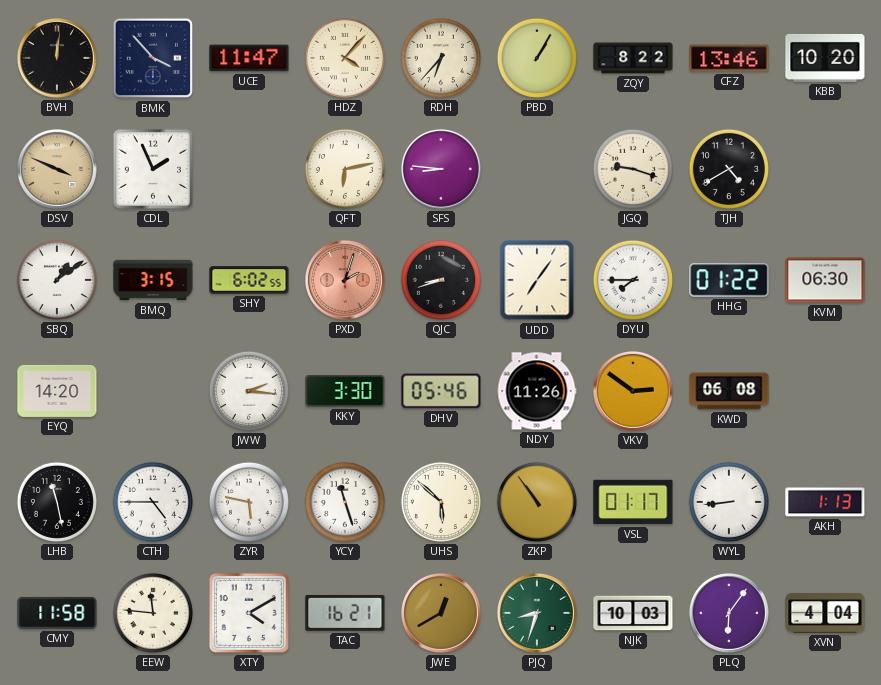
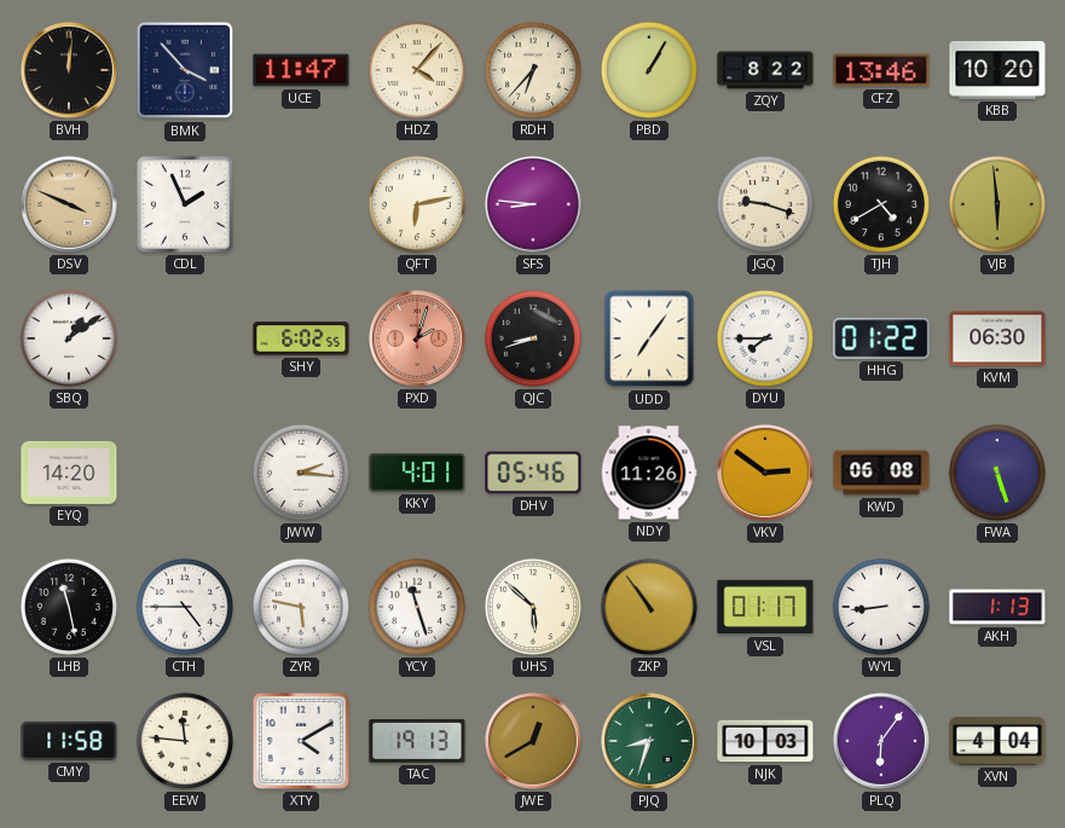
VJB: none -> 5:59 (997, 204)
BMQ: 3:15 -> none (153, 280)
KKY: 3:30 -> 4:01 (417, 473)
FWA: none -> 5:27 (997, 473)
TAC: 16:21 -> 19:13 (417, 741)
